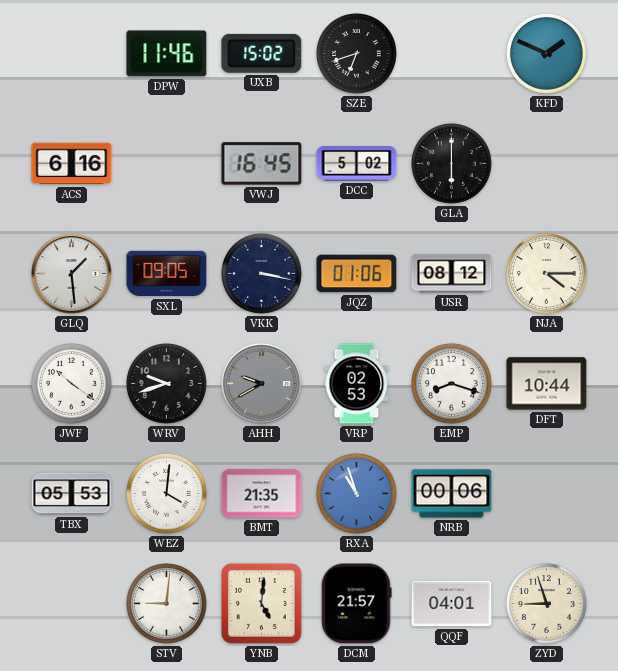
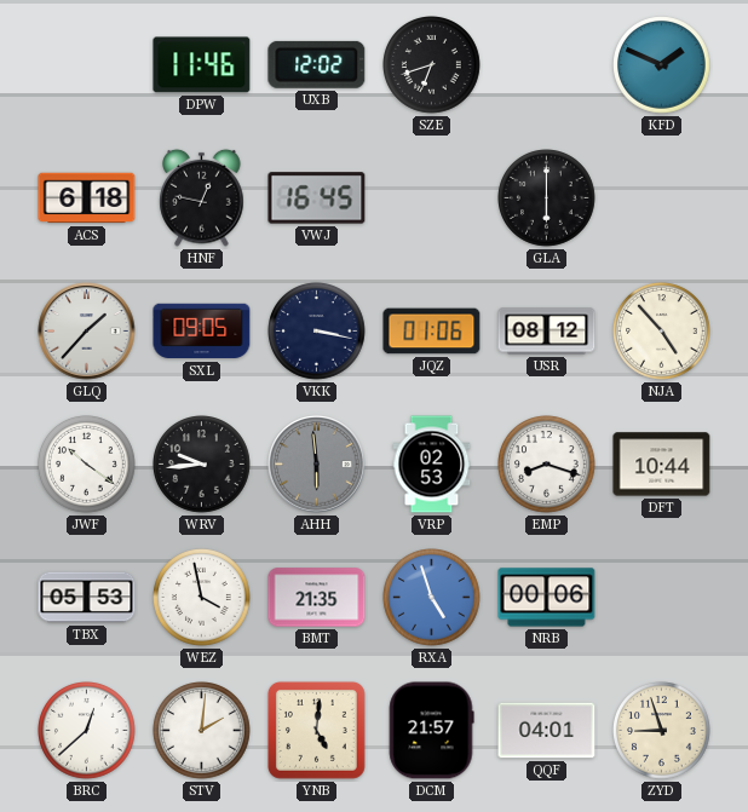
UXB: 15:02 -> 12:02 (317, 64)
ACS: 6:16 -> 6:18 (87, 198)
HNF: none -> 12:47 (202, 197)
DCC: 5:02 -> none (357, 164)
GLQ: 1:29 -> 1:37 (87, 332)
NJA: 4:15 -> 4:53 (662, 332)
WRV: 9:42 -> 9:44 (202, 465)
AHH: 9:40 -> 5:59 (317, 465)
WEZ: 4:01 -> 3:58 (202, 598)
RXA: 10:57 -> 4:57 (432, 598)
BRC: none -> 12:38 (87, 731)
STV: 9:01 -> 2:01 (202, 731)
